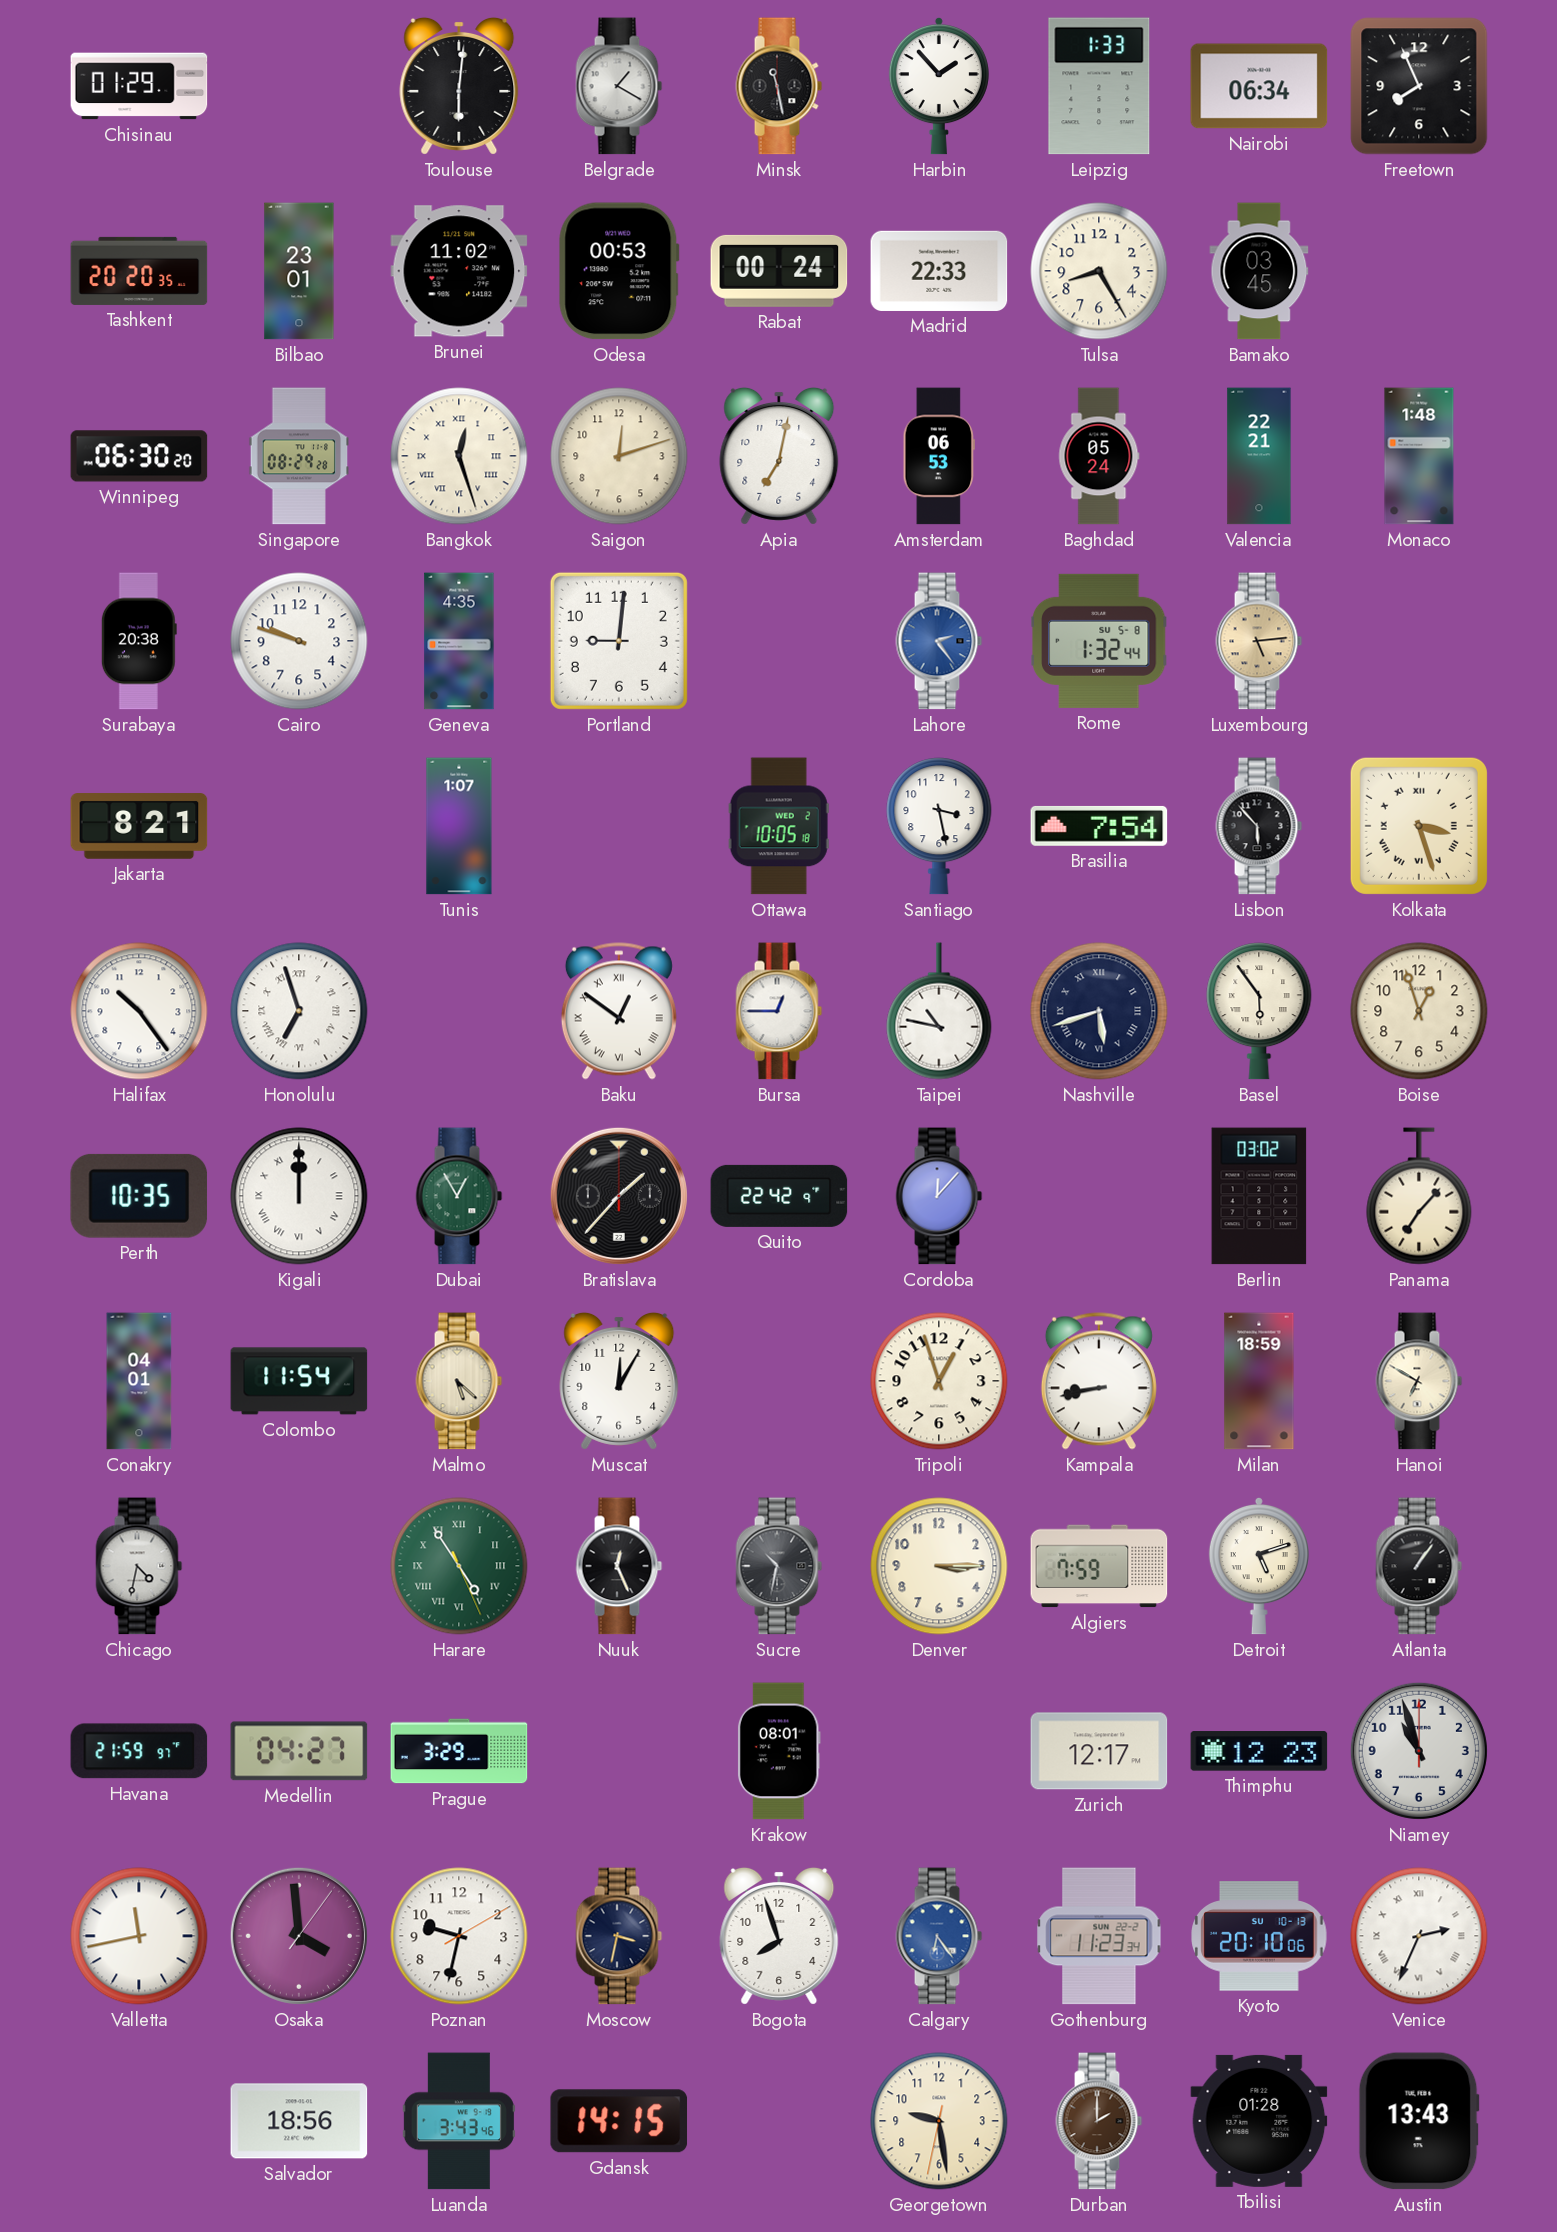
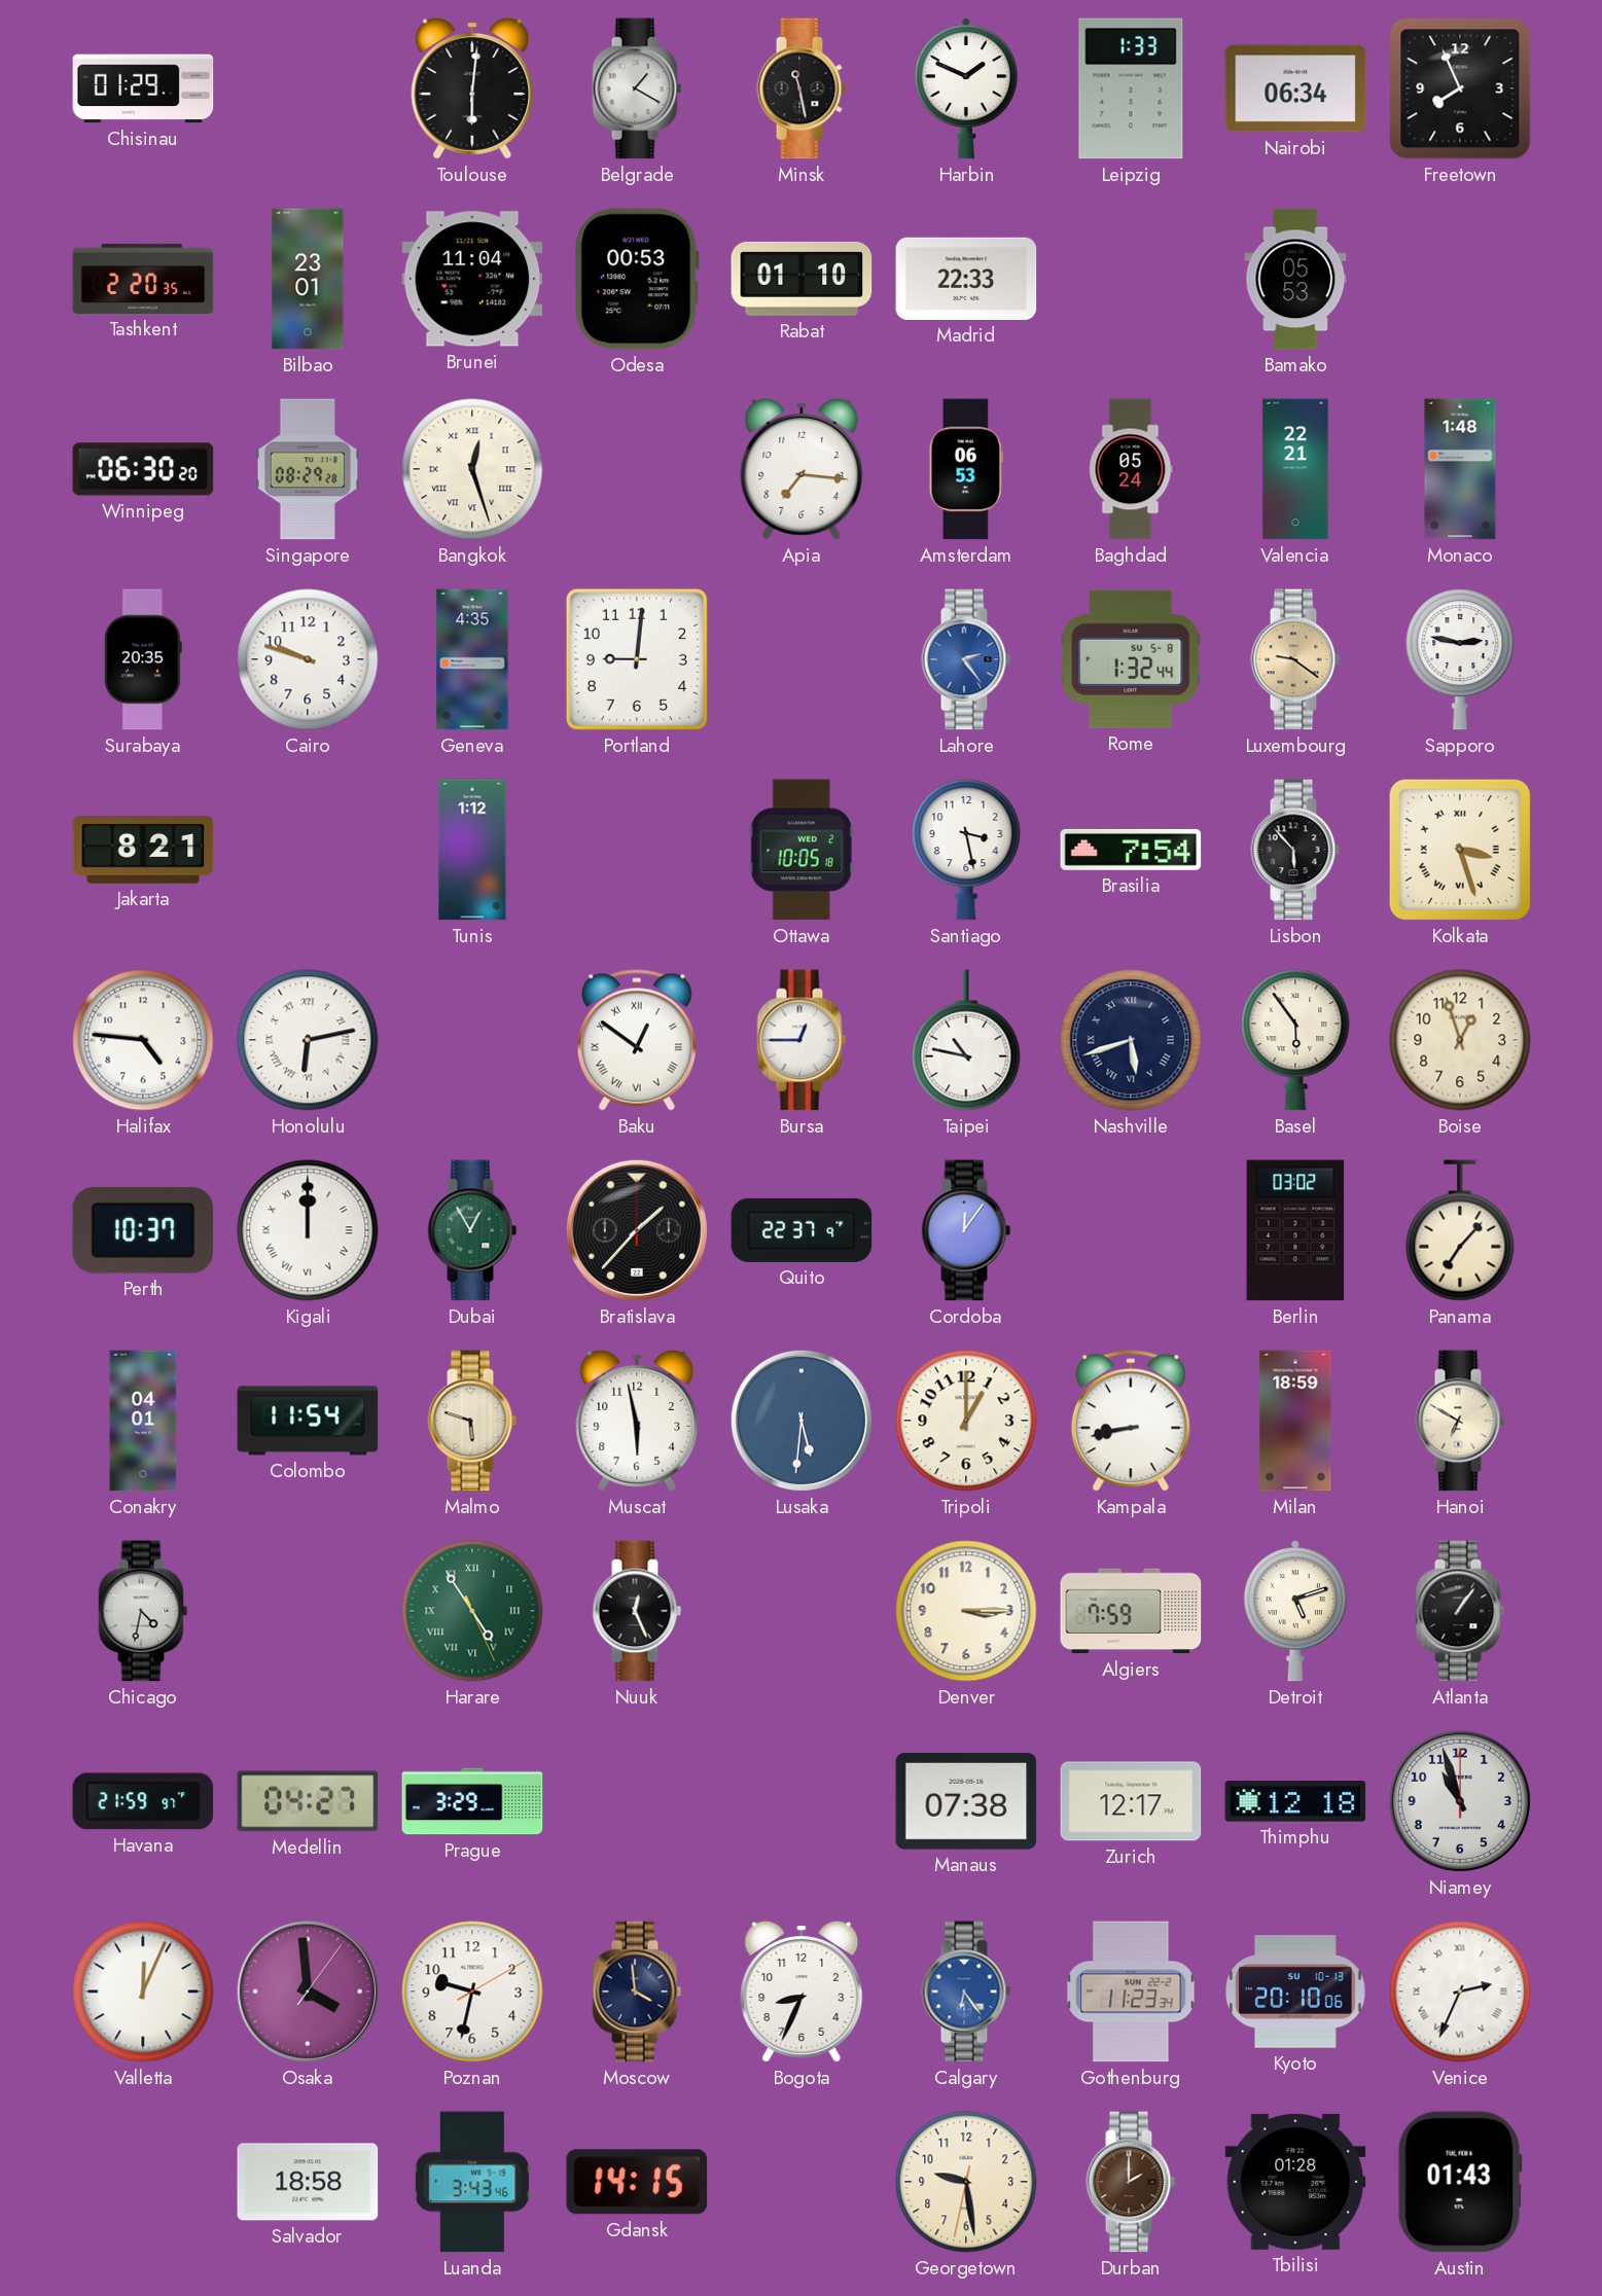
Harbin: 1:53 -> 1:49 (966, 88)
Tashkent: 20:20 -> 2:20 (143, 279)
Brunei: 11:02 -> 11:04 (472, 279)
Rabat: 00:24 -> 01:10 (802, 279)
Tulsa: 8:25 -> none (1099, 271)
Bamako: 03:45 -> 05:53 (1295, 279)
Saigon: 12:12 -> none (619, 456)
Apia: 7:02 -> 7:16 (802, 469)
Surabaya: 20:38 -> 20:35 (143, 659)
Luxembourg: 5:14 -> 9:21 (1295, 659)
Sapporo: none -> 2:47 (1460, 659)
Tunis: 1:07 -> 1:12 (472, 850)
Halifax: 10:24 -> 4:46 (143, 1040)
Honolulu: 6:57 -> 6:13 (308, 1040)
Perth: 10:35 -> 10:37 (143, 1230)
Quito: 22:42 -> 22:37 (802, 1230)
Cordoba: 12:07 -> 12:06 (966, 1230)
Malmo: 5:22 -> 5:48 (472, 1421)
Muscat: 12:05 -> 5:58 (637, 1421)
Lusaka: none -> 5:31 (802, 1421)
Tripoli: 12:57 -> 1:00 (966, 1421)
Sucre: 10:32 -> none (779, 1566)
Krakow: 08:01 -> none (779, 1751)
Manaus: none -> 07:38 (966, 1801)
Thimphu: 12:23 -> 12:18 (1295, 1801)
Valletta: 11:43 -> 12:04 (143, 1992)
Moscow: 3:32 -> 3:59 (637, 1992)
Bogota: 7:57 -> 8:34 (802, 1992)
Salvador: 18:56 -> 18:58 (308, 2182)
Austin: 13:43 -> 01:43 (1460, 2182)
